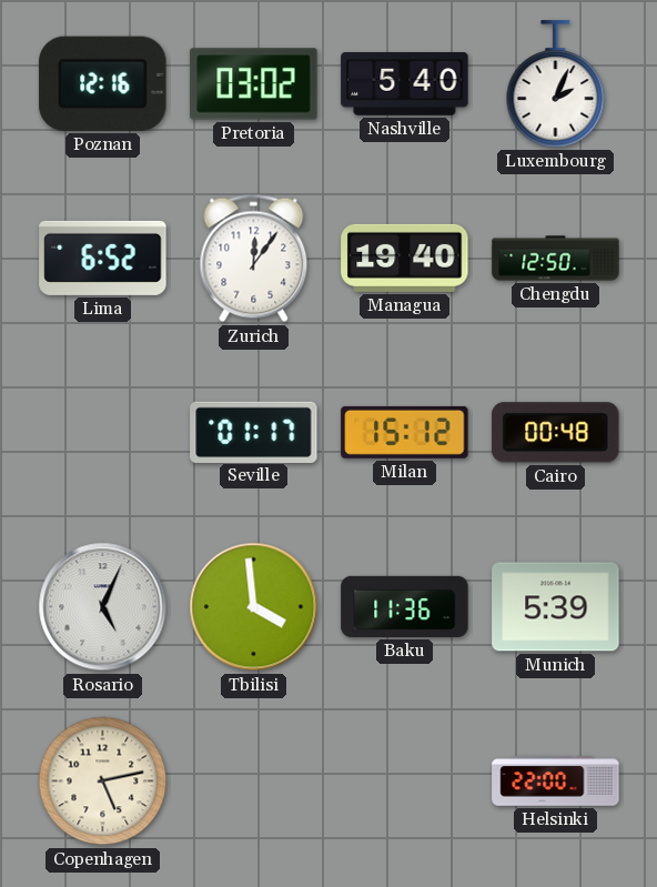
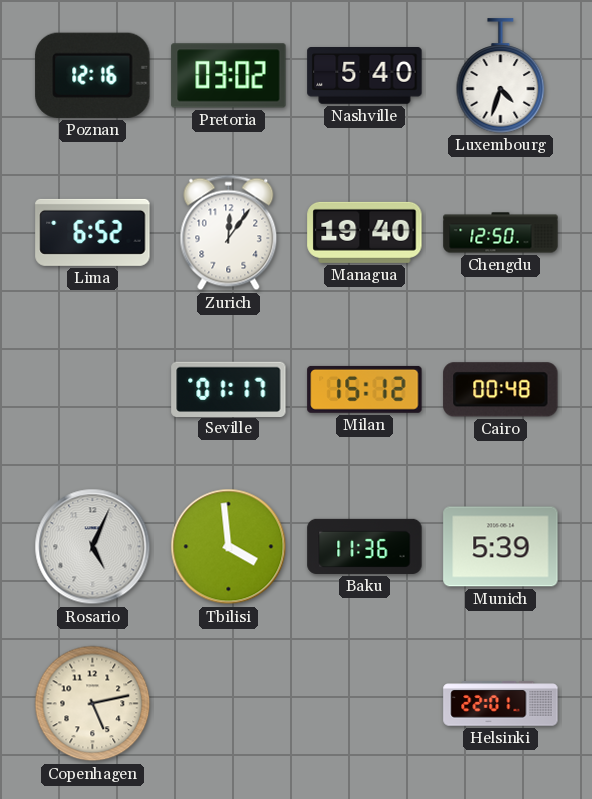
Luxembourg: 2:04 -> 4:33 (501, 76)
Helsinki: 22:00 -> 22:01 (501, 704)
